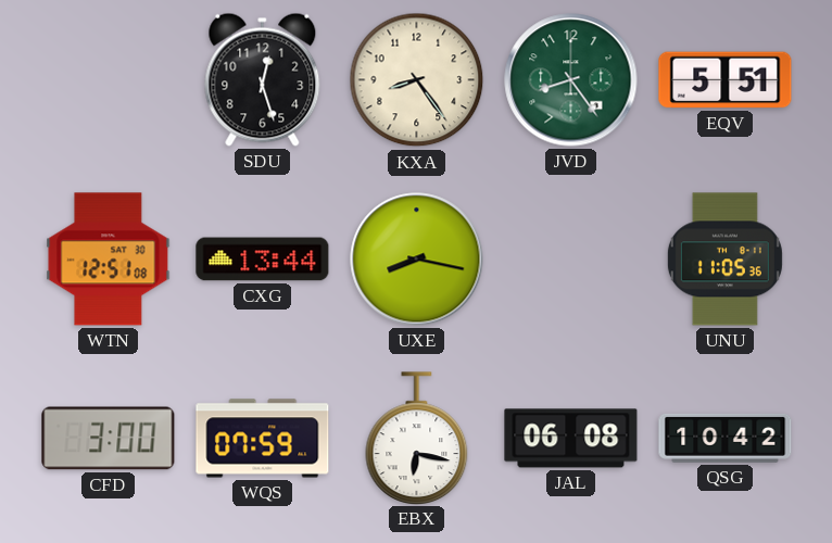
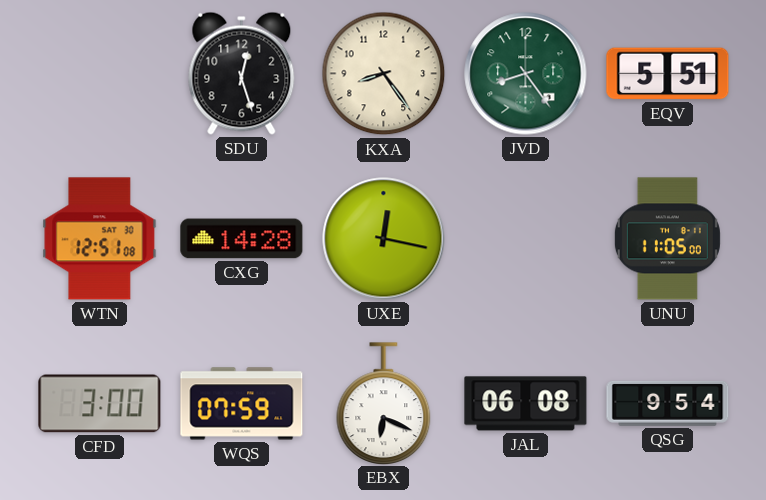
CXG: 13:44 -> 14:28 (242, 239)
UXE: 8:17 -> 12:17 (384, 239)
UNU: 11:05:36 -> 11:05:00 (667, 239)
EBX: 6:17 -> 6:19 (384, 403)
QSG: 10:42 -> 9:54 (668, 403)
